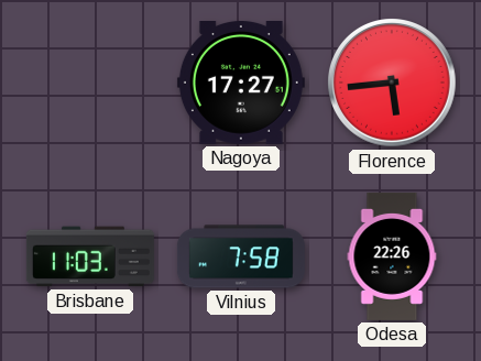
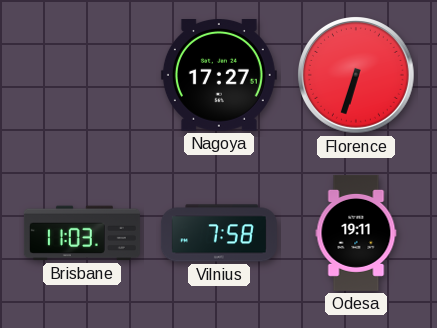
Florence: 5:44 -> 6:33 (357, 76)
Odesa: 22:26 -> 19:11 (356, 233)
